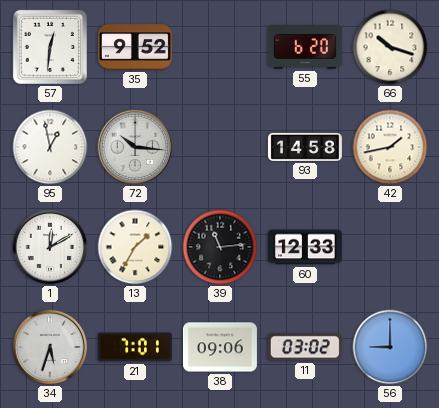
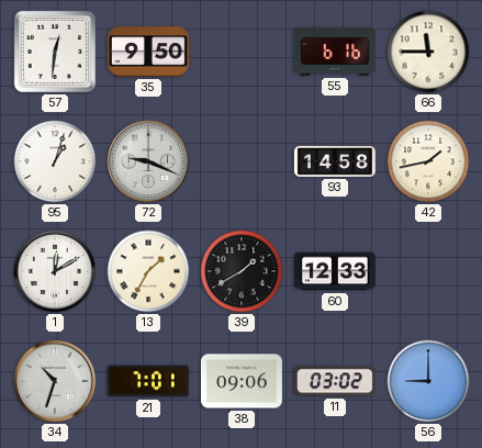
35: 9:52 -> 9:50 (148, 52)
55: 6:20 -> 6:16 (335, 52)
66: 10:18 -> 11:45 (428, 52)
95: 12:58 -> 1:03 (55, 161)
72: 10:16 -> 9:19 (148, 161)
39: 11:14 -> 1:40 (242, 271)
34: 5:33 -> 10:33 (55, 381)
